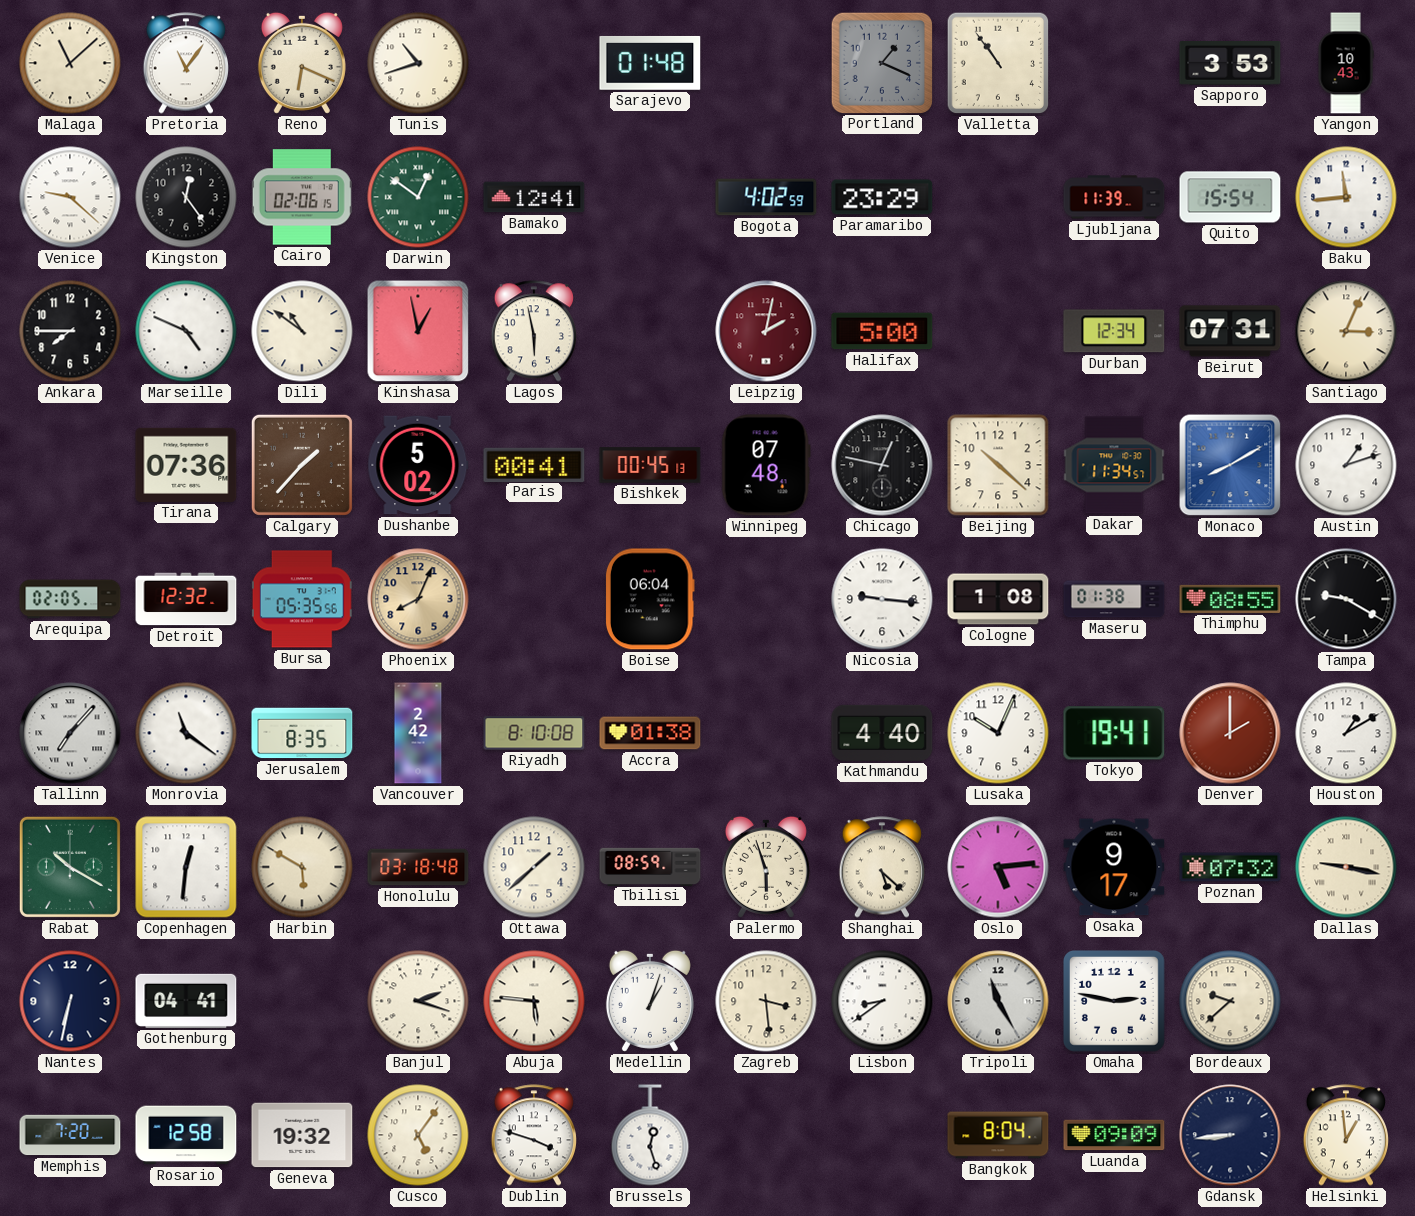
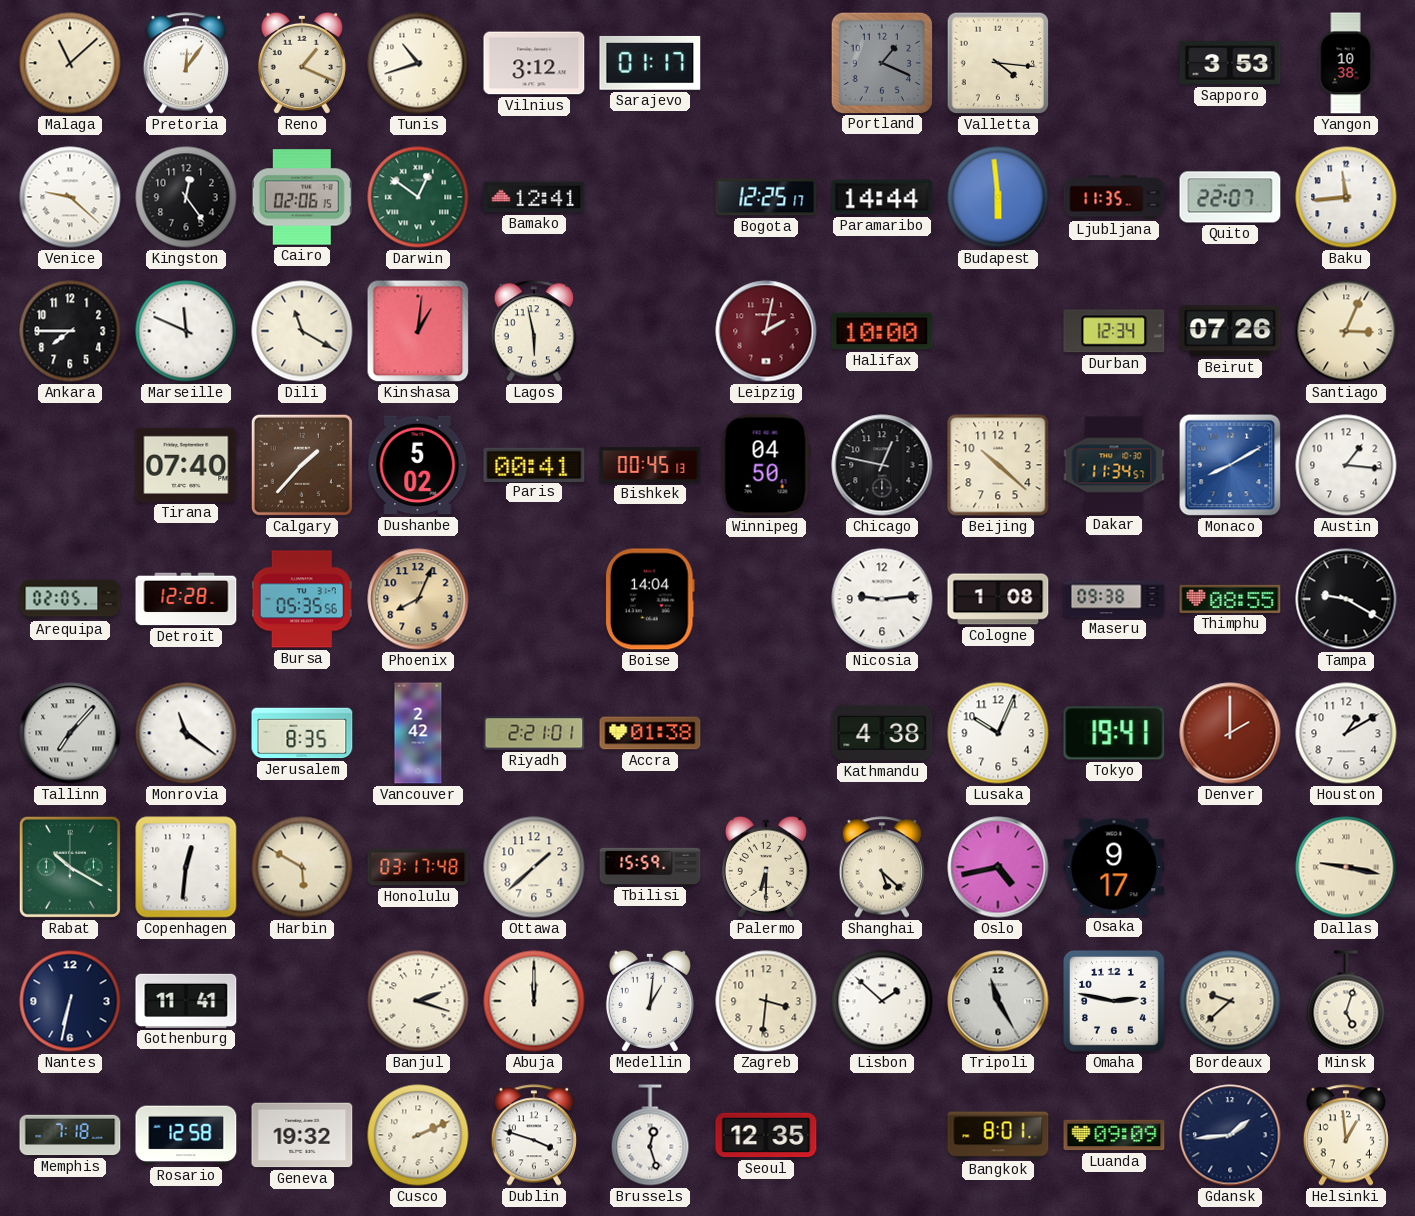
Pretoria: 11:06 -> 12:06 (185, 63)
Reno: 6:19 -> 1:19 (302, 63)
Vilnius: none -> 3:12 (534, 63)
Sarajevo: 01:48 -> 01:17 (650, 63)
Valletta: 10:54 -> 4:16 (998, 63)
Yangon: 10:43 -> 10:38 (1346, 63)
Bogota: 4:02 -> 12:25 (766, 197)
Paramaribo: 23:29 -> 14:44 (882, 197)
Budapest: none -> 5:59 (998, 197)
Ljubljana: 11:39 -> 11:35 (1114, 197)
Quito: 15:54 -> 22:07 (1230, 197)
Marseille: 4:49 -> 11:49 (186, 331)
Dili: 10:51 -> 11:20 (302, 331)
Kinshasa: 12:58 -> 1:01 (418, 331)
Halifax: 5:00 -> 10:00 (882, 331)
Beirut: 07:31 -> 07:26 (1230, 331)
Tirana: 07:36 -> 07:40 (186, 465)
Winnipeg: 07:48 -> 04:50 (766, 465)
Austin: 1:12 -> 1:16 (1346, 465)
Detroit: 12:32 -> 12:28 (186, 599)
Boise: 06:04 -> 14:04 (650, 599)
Nicosia: 9:16 -> 9:14 (882, 599)
Maseru: 01:38 -> 09:38 (1114, 599)
Riyadh: 8:10 -> 2:21 (534, 733)
Kathmandu: 4:40 -> 4:38 (882, 733)
Honolulu: 03:18 -> 03:17 (418, 867)
Tbilisi: 08:59 -> 15:59 (650, 866)
Palermo: 5:57 -> 6:30 (766, 867)
Oslo: 5:14 -> 4:43 (998, 867)
Poznan: 07:32 -> none (1230, 867)
Gothenburg: 04:41 -> 11:41 (186, 1001)
Abuja: 5:46 -> 12:00 (534, 1001)
Medellin: 1:03 -> 1:01 (650, 1001)
Zagreb: 3:29 -> 3:31 (766, 1001)
Lisbon: 8:39 -> 1:52 (882, 1001)
Minsk: none -> 5:03 (1346, 1001)
Memphis: 7:20 -> 7:18 (70, 1135)
Cusco: 5:06 -> 2:11 (418, 1135)
Seoul: none -> 12:35 (766, 1135)
Bangkok: 8:04 -> 8:01 (998, 1135)
Gdansk: 8:44 -> 1:44 (1230, 1135)
